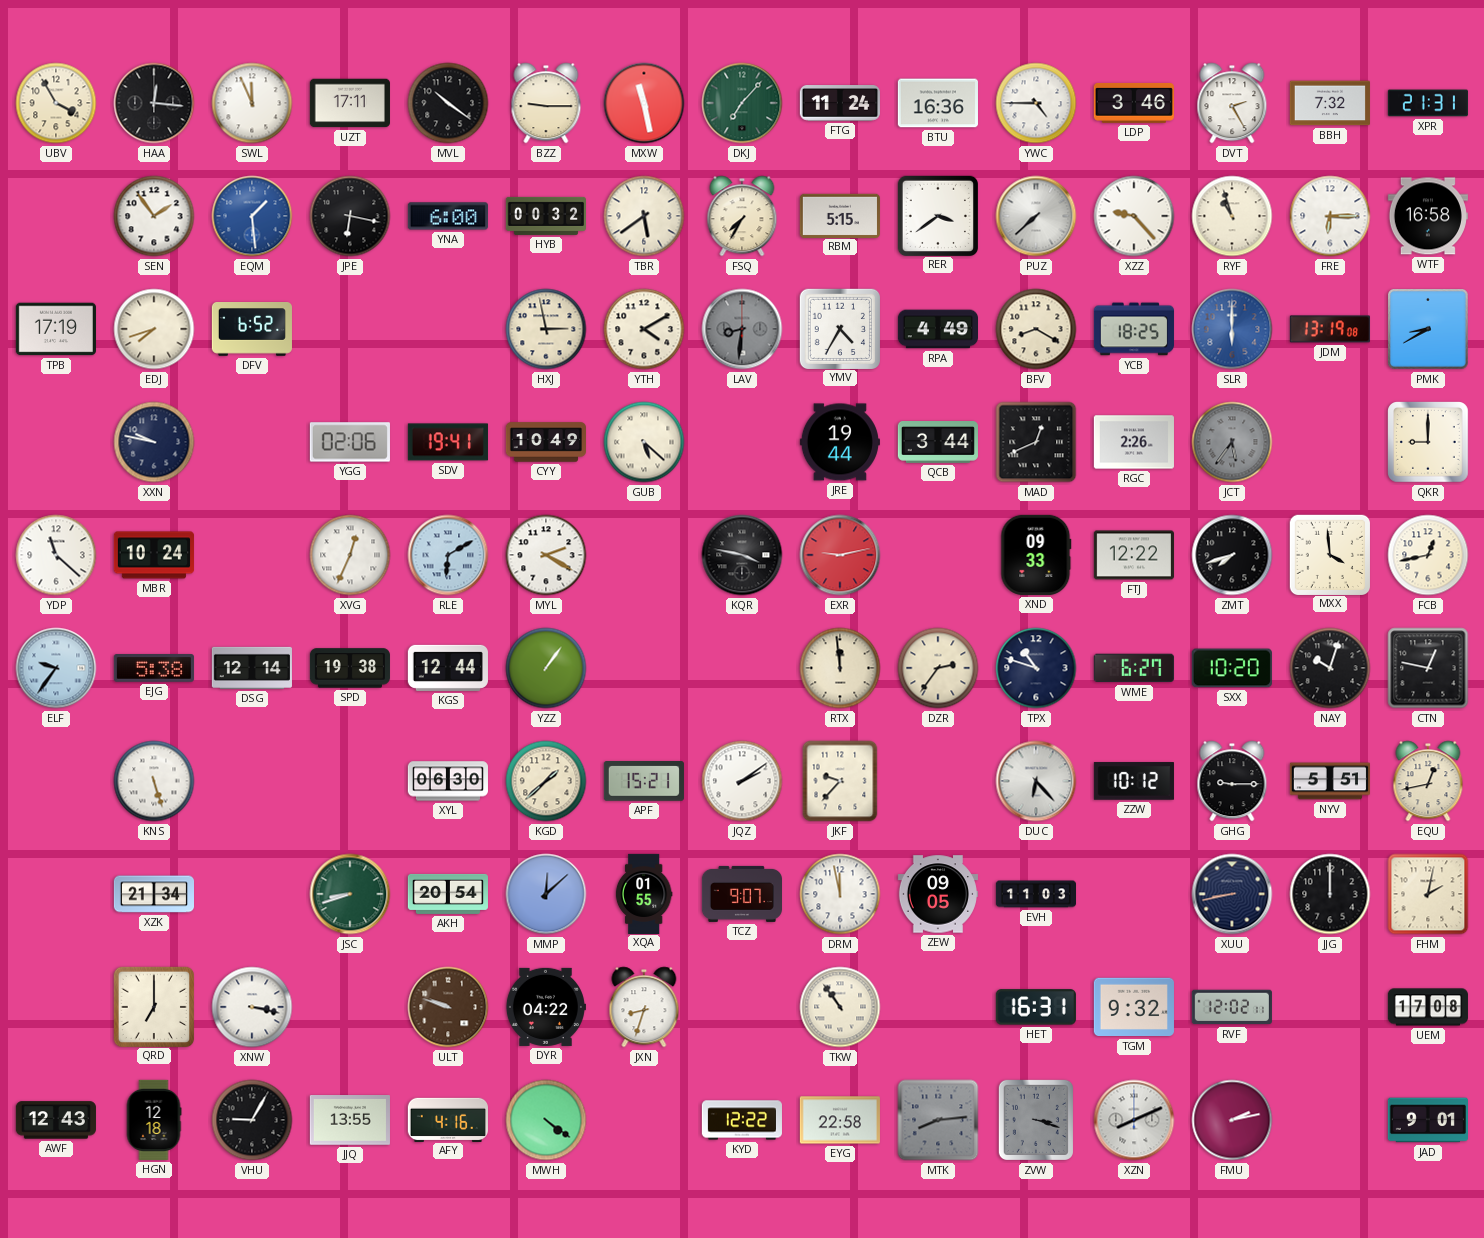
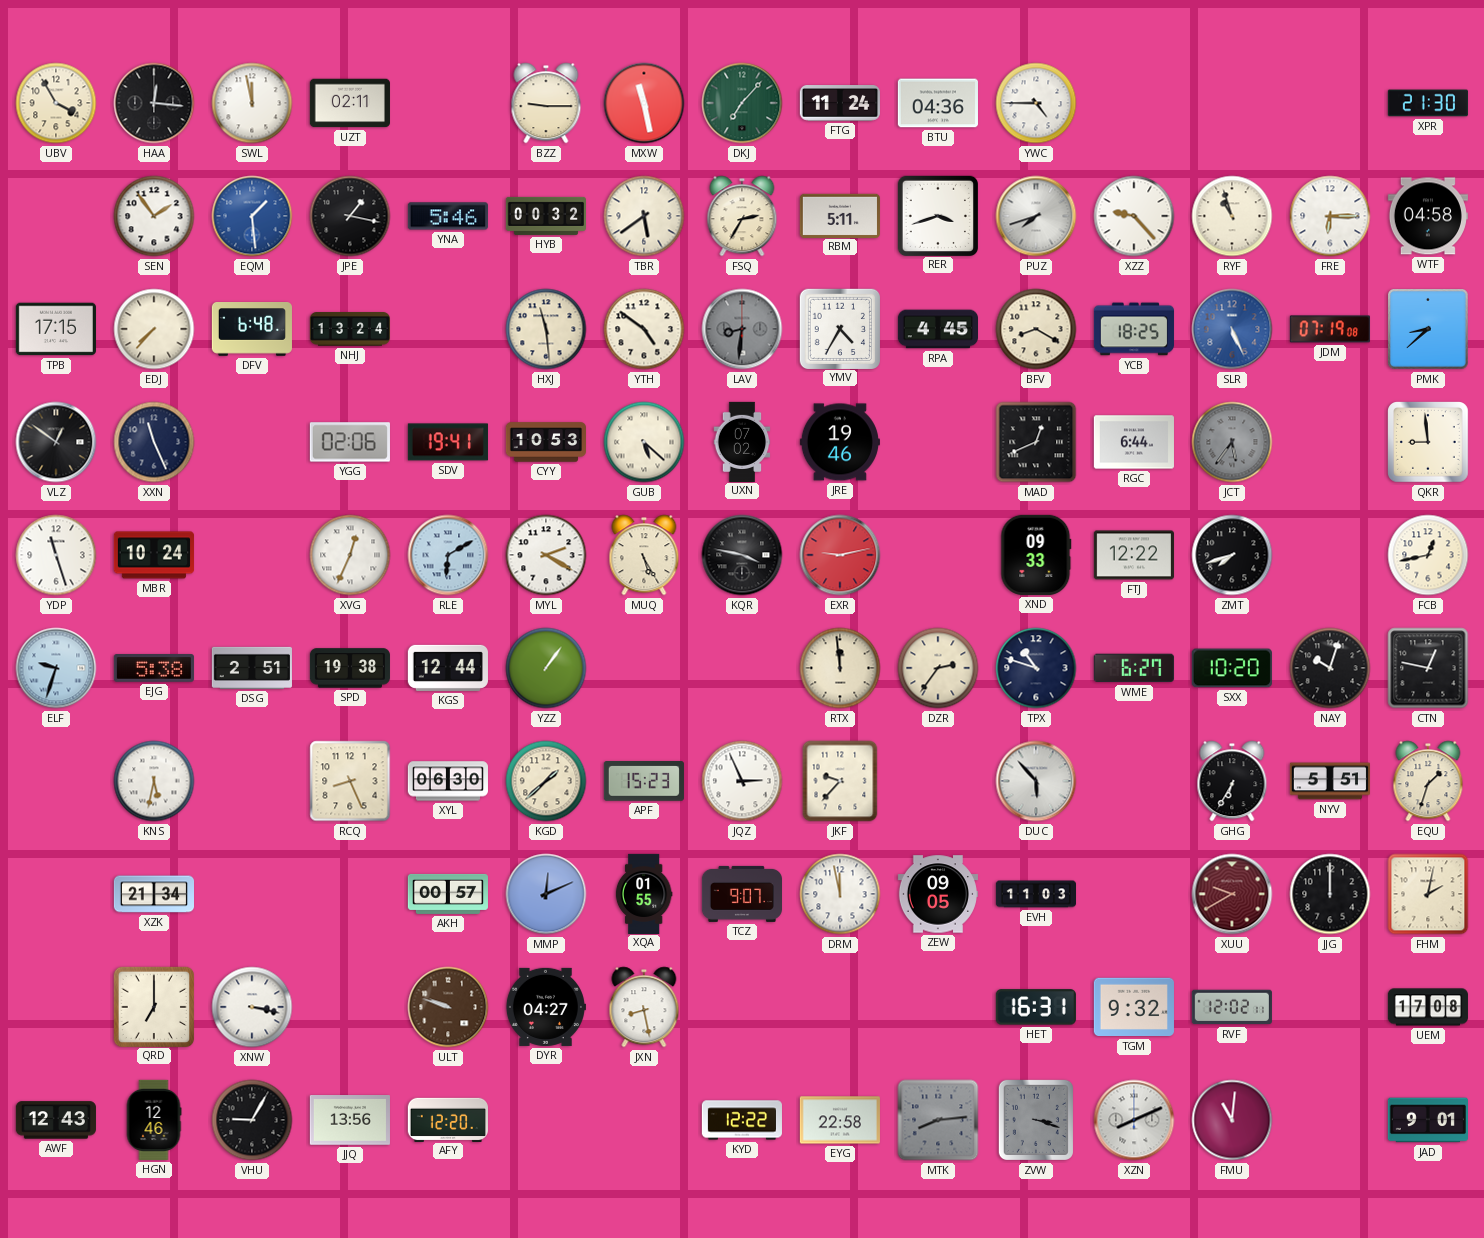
SWL: 11:56 -> 11:58 (252, 103)
UZT: 17:11 -> 02:11 (350, 103)
MVL: 10:21 -> none (448, 103)
BTU: 16:36 -> 04:36 (938, 103)
LDP: 3:46 -> none (1134, 103)
DVT: 2:25 -> none (1232, 103)
BBH: 7:32 -> none (1330, 103)
XPR: 21:31 -> 21:30 (1428, 103)
JPE: 6:17 -> 1:17 (350, 216)
YNA: 6:00 -> 5:46 (448, 216)
FSQ: 7:35 -> 2:35 (742, 216)
RBM: 5:15 -> 5:11 (840, 215)
RER: 3:39 -> 3:42 (937, 215)
PUZ: 7:38 -> 7:42 (1036, 216)
WTF: 16:58 -> 04:58 (1428, 216)
TPB: 17:19 -> 17:15 (56, 329)
EDJ: 7:42 -> 7:37 (154, 329)
DFV: 6:52 -> 6:48 (252, 330)
NHJ: none -> 13:24 (350, 329)
HXJ: 2:58 -> 11:29 (546, 329)
YTH: 4:10 -> 4:51 (644, 329)
RPA: 4:49 -> 4:45 (937, 329)
SLR: 6:00 -> 5:26 (1232, 329)
JDM: 13:19 -> 07:19 (1330, 329)
PMK: 8:40 -> 8:38 (1429, 330)
VLZ: none -> 12:51 (56, 442)
XXN: 9:47 -> 11:26 (154, 442)
CYY: 10:49 -> 10:53 (545, 442)
UXN: none -> 07:02 (742, 441)
JRE: 19:44 -> 19:46 (840, 442)
QCB: 3:44 -> none (938, 443)
RGC: 2:26 -> 6:44 (1134, 442)
QKR: 9:00 -> 8:59 (1429, 443)
YDP: 11:22 -> 11:27 (56, 555)
MUQ: none -> 5:25 (644, 555)
MXX: 3:59 -> none (1329, 554)
ELF: 9:36 -> 9:33 (56, 668)
DSG: 12:14 -> 2:51 (251, 668)
KNS: 5:27 -> 5:32 (154, 781)
RCQ: none -> 8:26 (350, 781)
APF: 15:21 -> 15:23 (644, 781)
JQZ: 2:09 -> 2:56 (742, 781)
DUC: 6:23 -> 5:53 (1036, 781)
ZZW: 10:12 -> none (1134, 781)
GHG: 9:15 -> 6:35 (1232, 781)
EQU: 12:43 -> 1:33 (1428, 781)
JSC: 8:42 -> none (350, 894)
AKH: 20:54 -> 00:57 (448, 894)
MMP: 12:08 -> 12:11 (546, 894)
XUU: 8:43 -> 9:40 (1232, 894)
XUU dial: navy -> burgundy (1232, 894)
DYR: 04:22 -> 04:27 (545, 1007)
JXN: 8:33 -> 8:28 (644, 1007)
TKW: 10:54 -> none (840, 1007)
HGN: 12:18 -> 12:46 (154, 1120)
JJQ: 13:55 -> 13:56 (350, 1121)
AFY: 4:16 -> 12:20 (448, 1119)
MWH: 4:21 -> none (546, 1120)
FMU: 2:13 -> 11:01 (1232, 1120)
